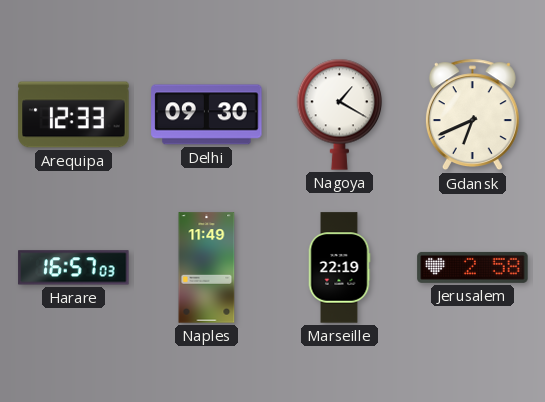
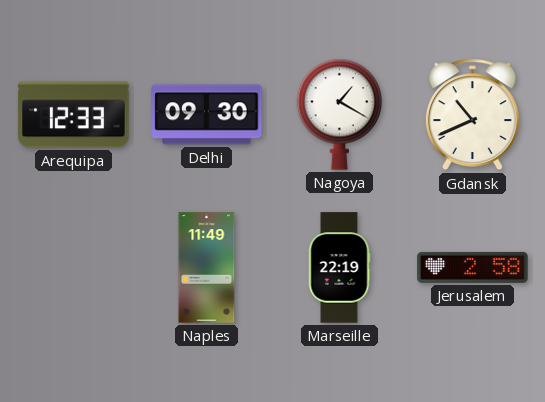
Gdansk: 6:41 -> 10:41 (472, 115)
Harare: 16:57 -> none (74, 268)
